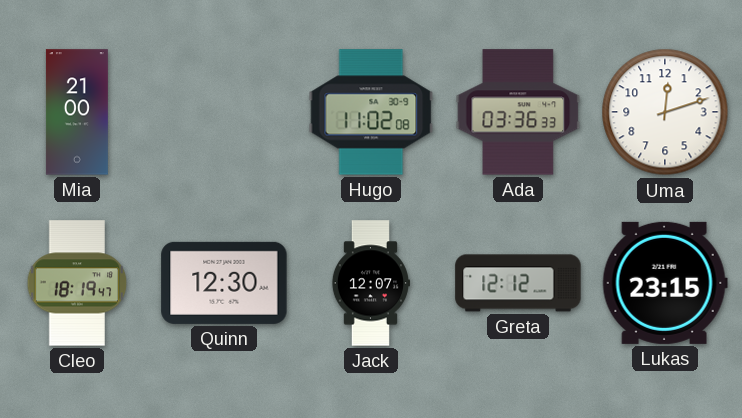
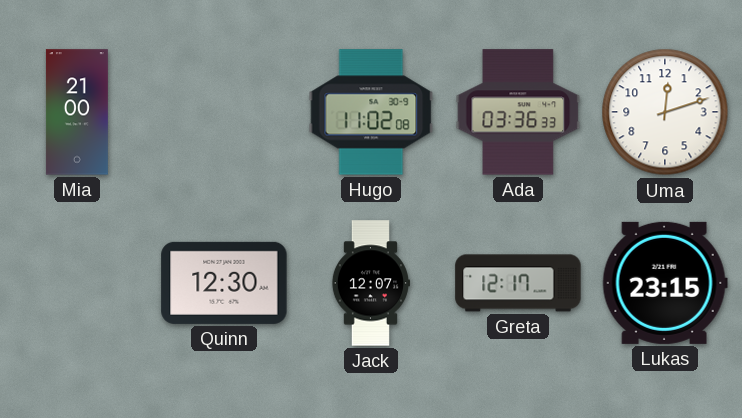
Cleo: 18:19 -> none (77, 283)
Greta: 12:12 -> 12:17 (518, 283)
